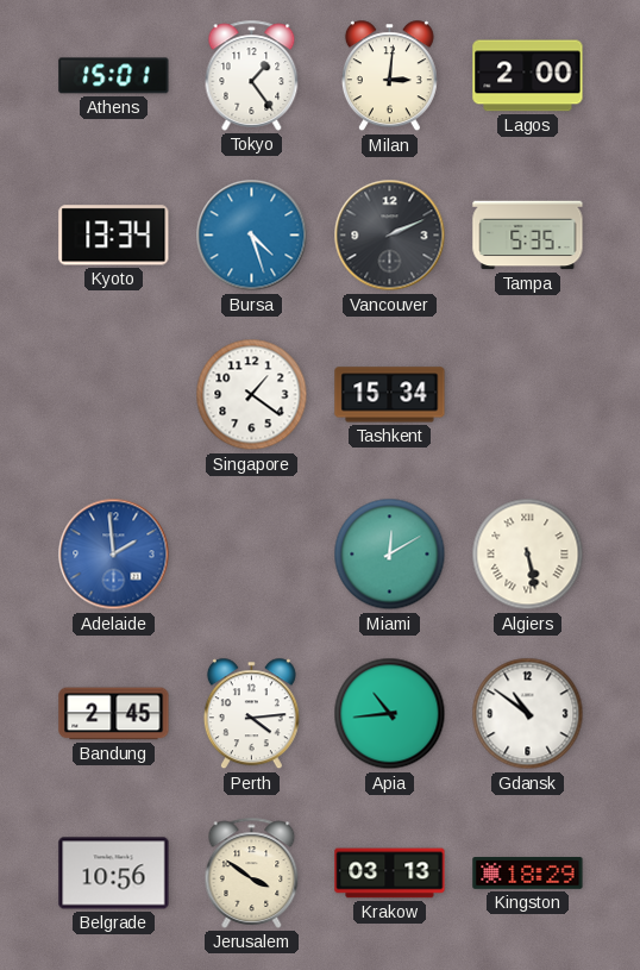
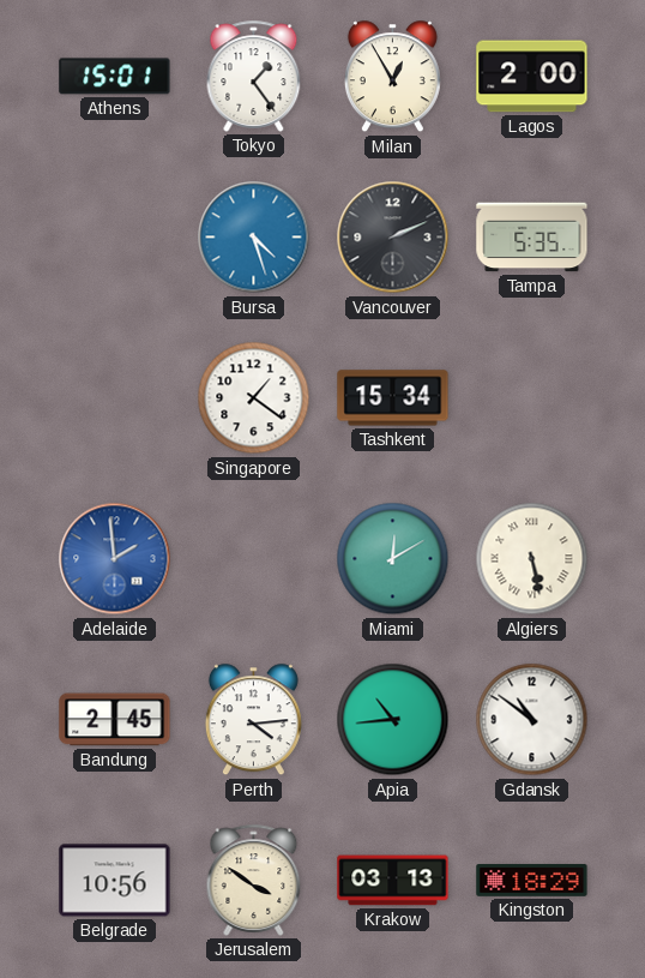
Milan: 3:01 -> 12:55 (392, 77)
Kyoto: 13:34 -> none (114, 236)
